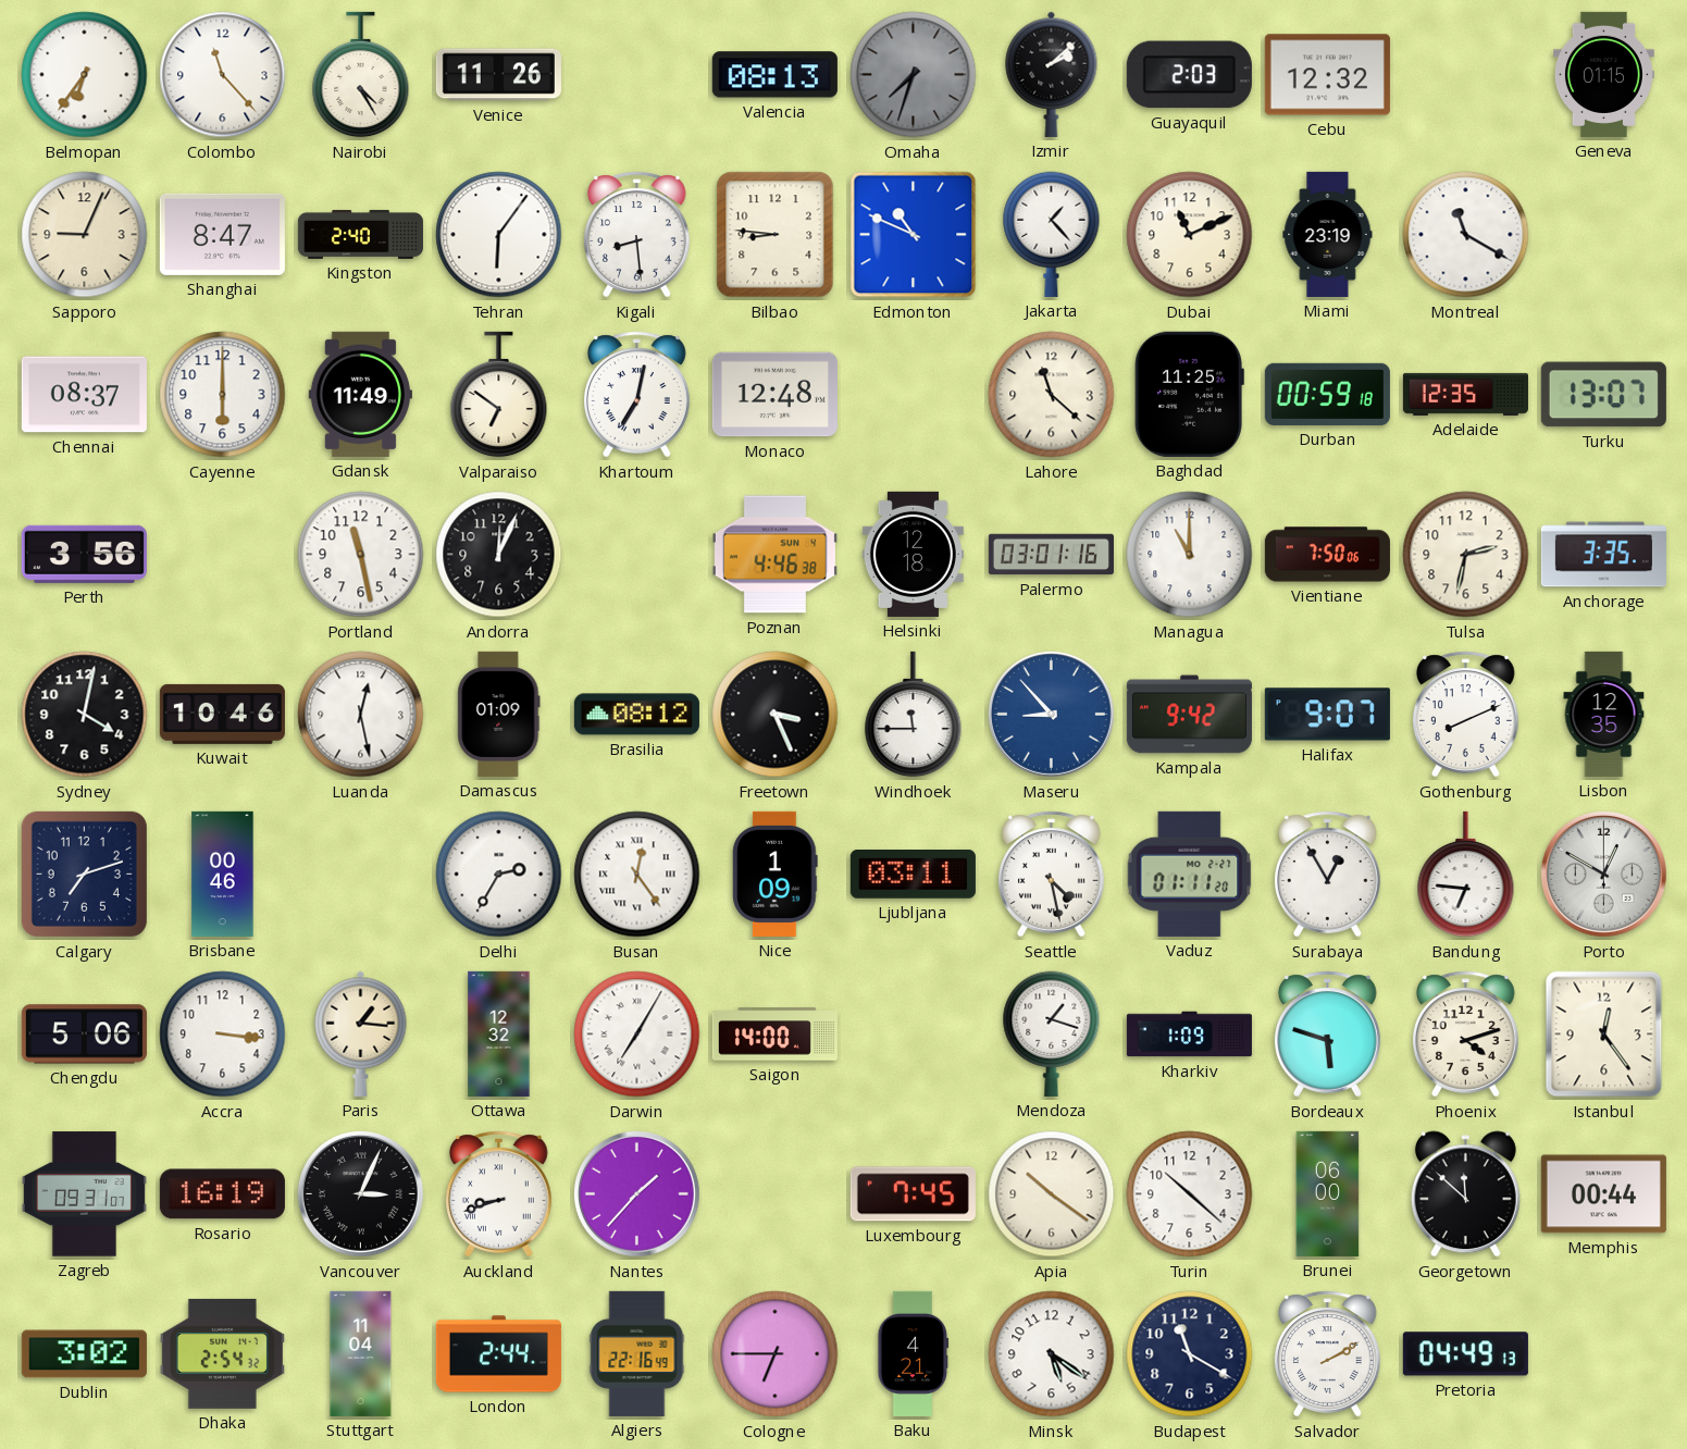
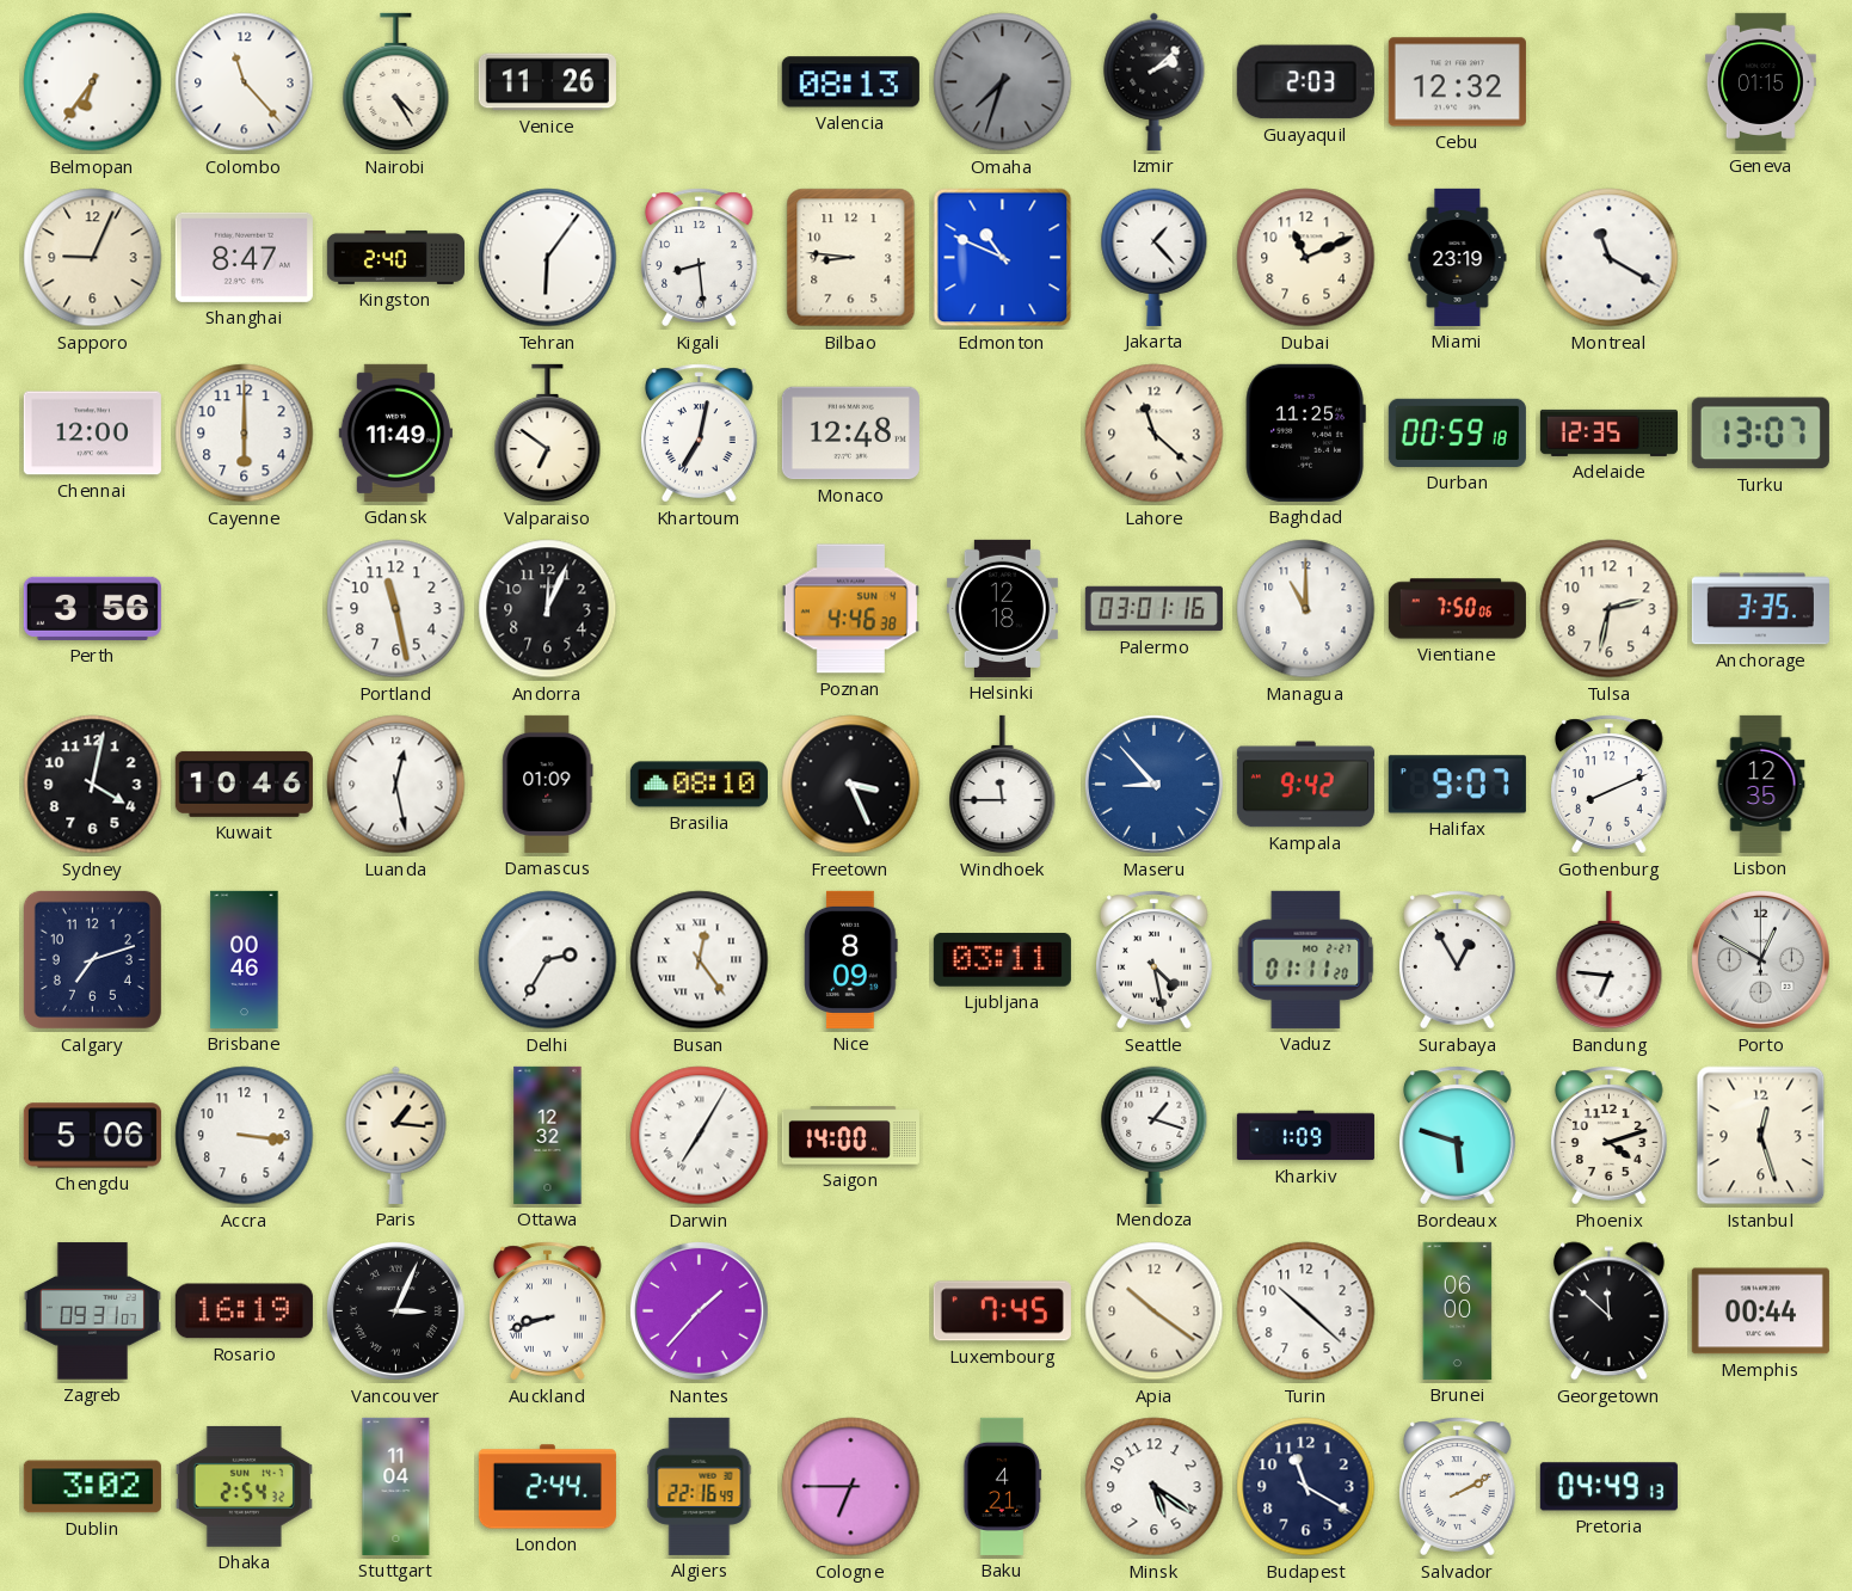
Chennai: 08:37 -> 12:00 (92, 434)
Brasilia: 08:12 -> 08:10 (699, 785)
Nice: 1:09 -> 8:09 (851, 959)
Istanbul: 12:24 -> 12:27 (1761, 1136)
